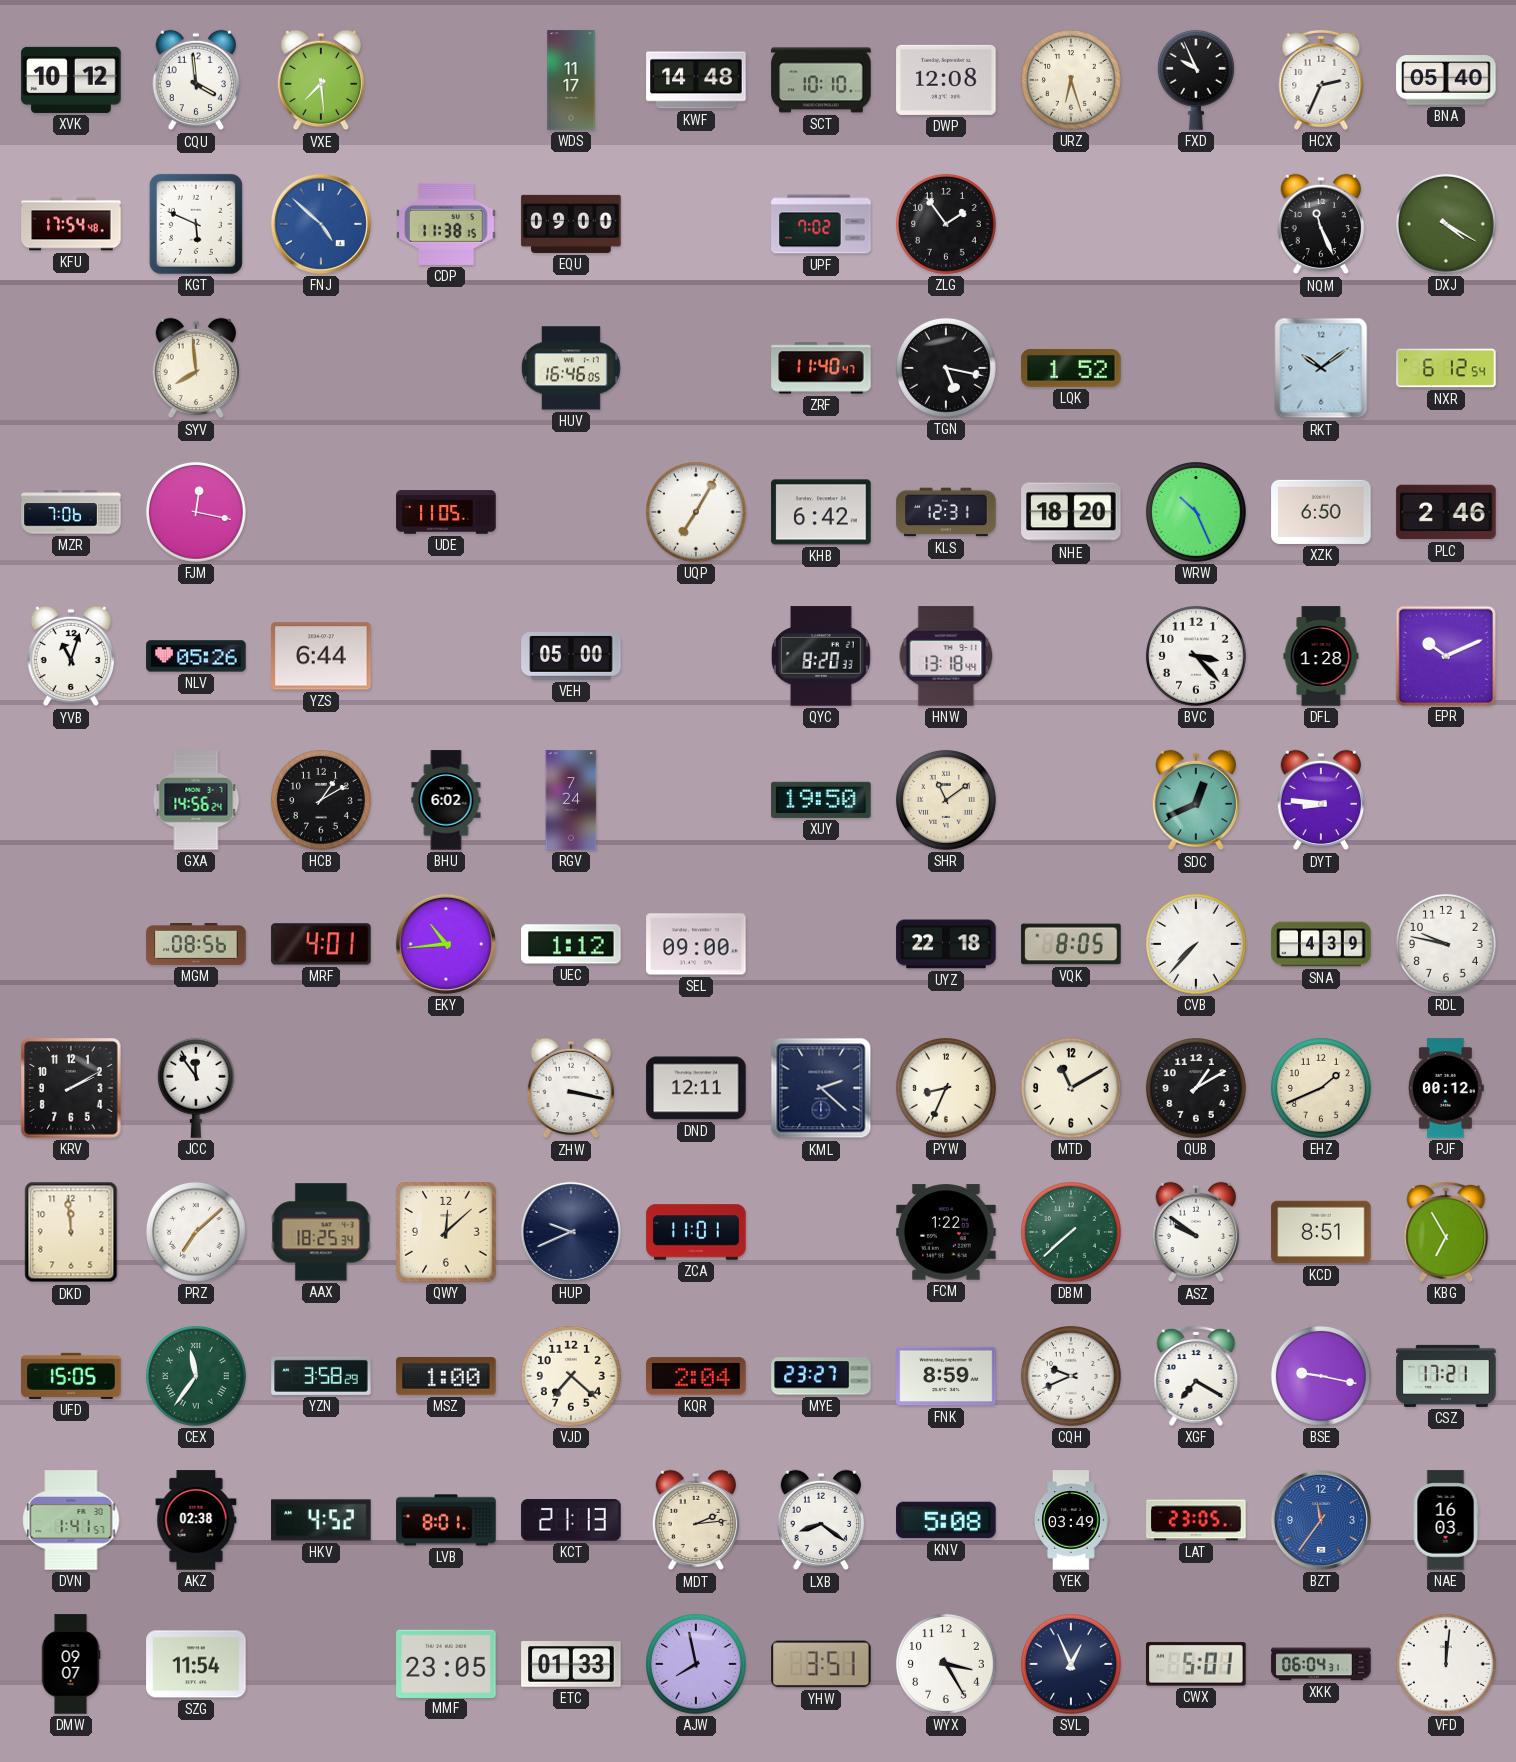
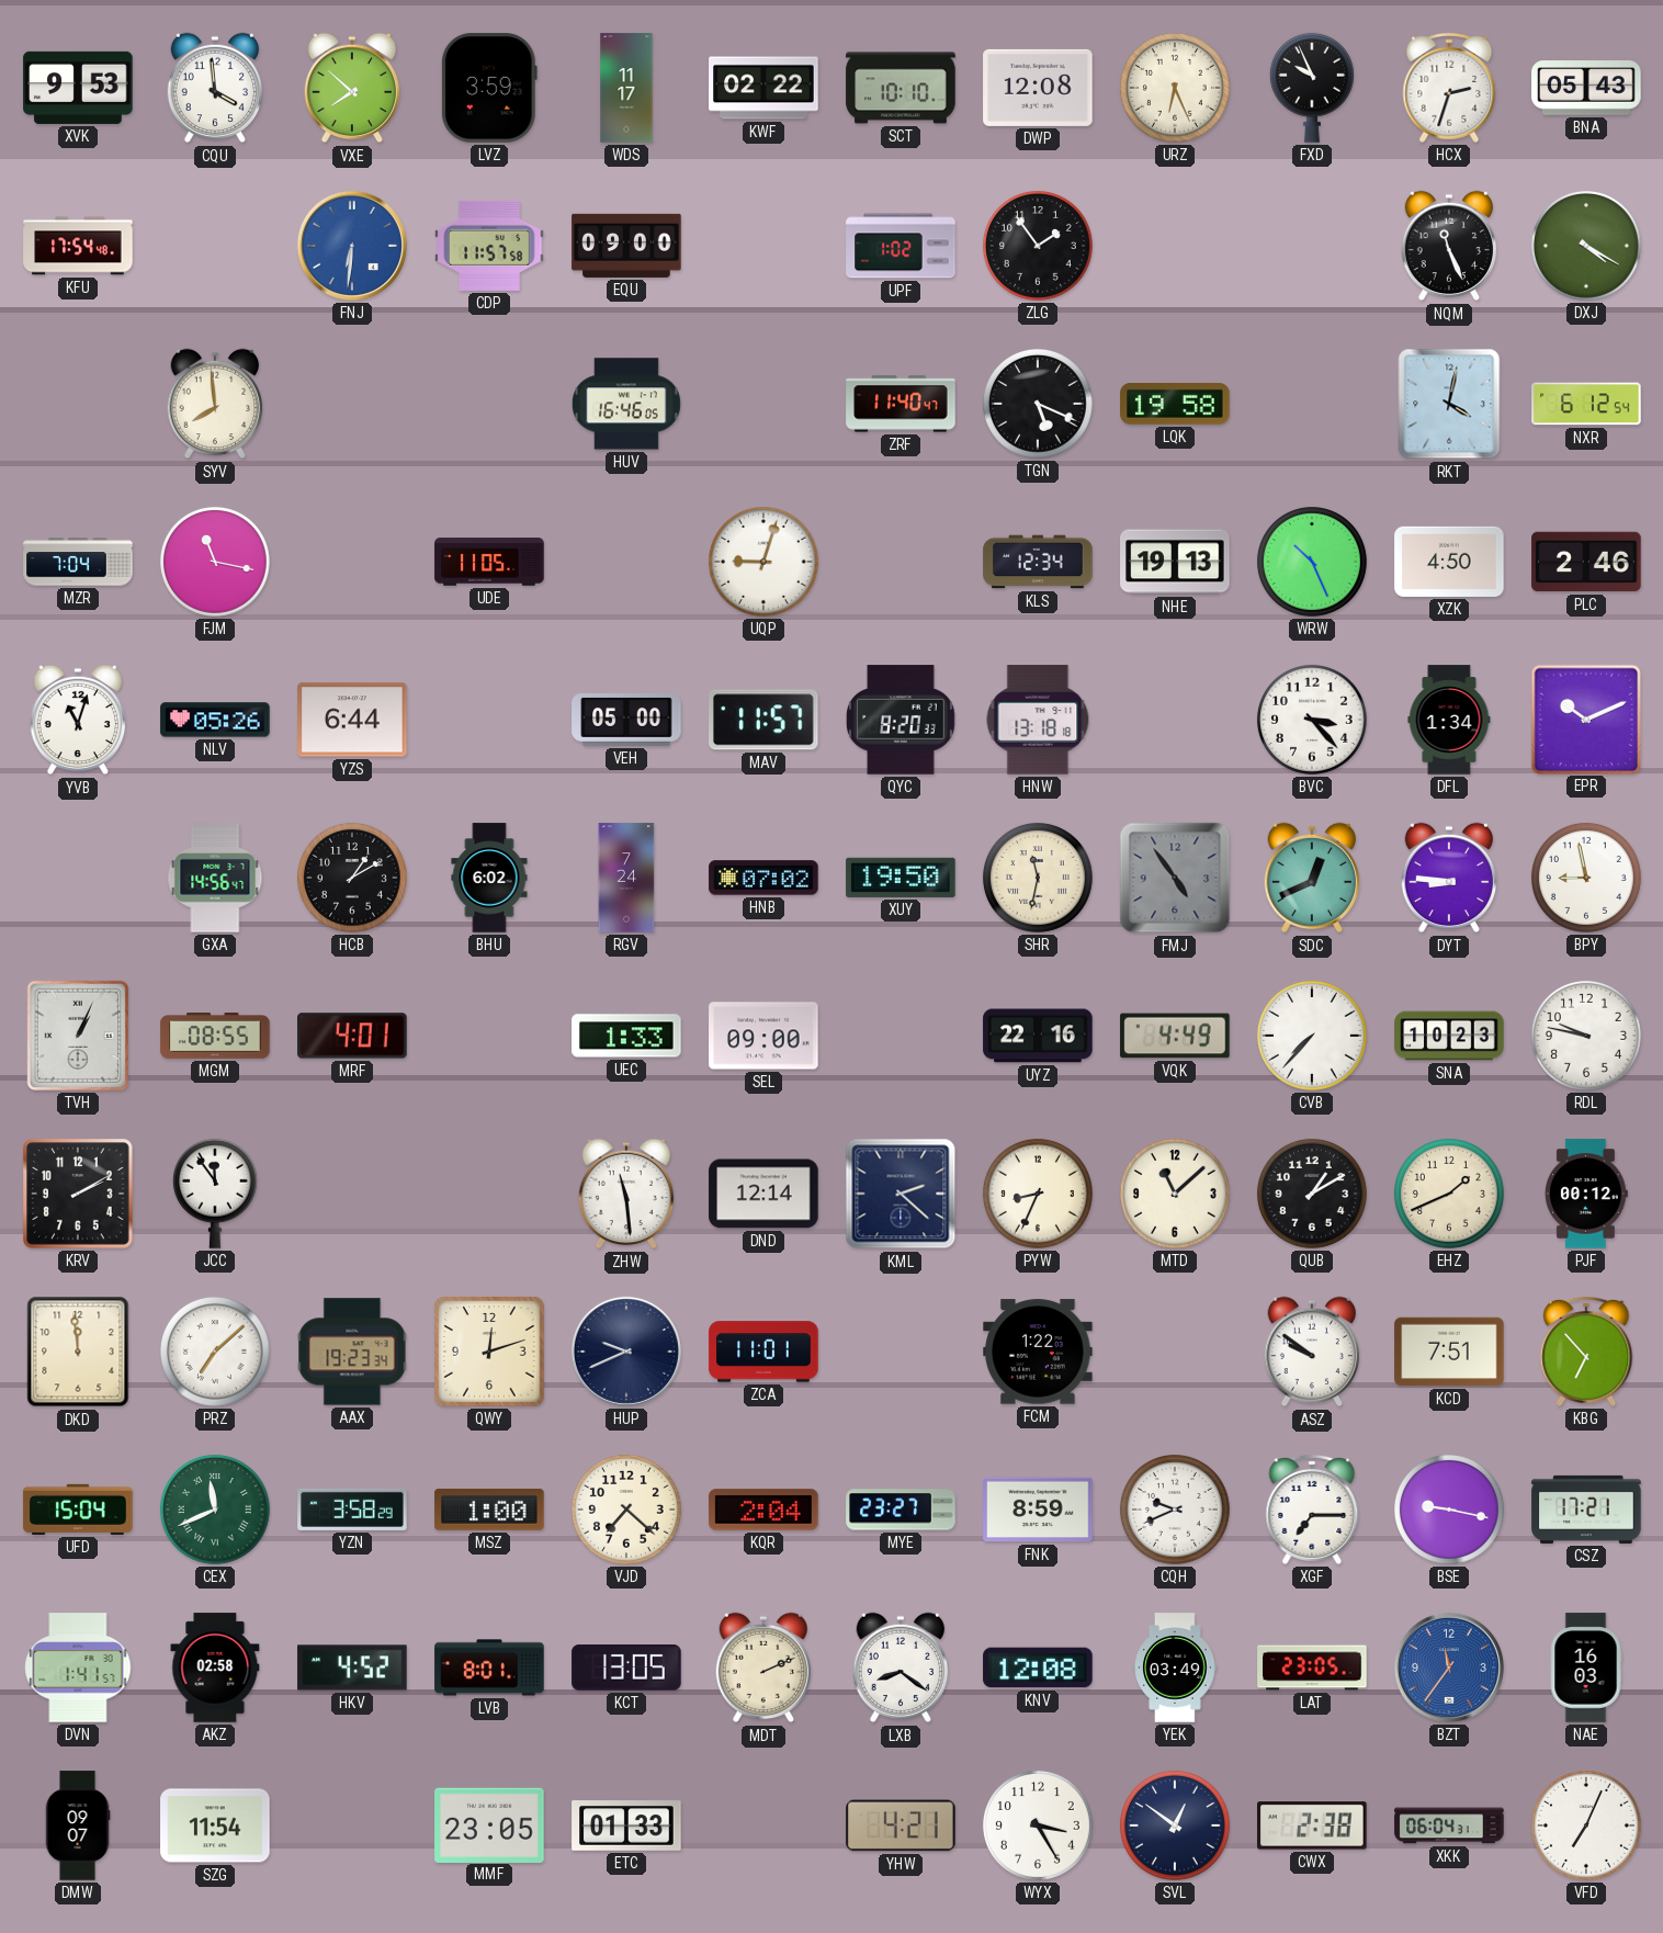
XVK: 10:12 -> 9:53 (78, 88)
VXE: 7:29 -> 7:52 (352, 88)
LVZ: none -> 3:59 (489, 88)
KWF: 14:48 -> 02:22 (763, 88)
URZ: 6:27 -> 6:26 (1175, 88)
HCX: 2:34 -> 2:33 (1449, 88)
BNA: 05:40 -> 05:43 (1586, 88)
KGT: 5:49 -> none (196, 224)
FNJ: 4:52 -> 6:31 (352, 246)
CDP: 11:38 -> 11:57 (489, 246)
UPF: 7:02 -> 1:02 (901, 246)
TGN: 5:17 -> 5:19 (1038, 404)
LQK: 1:52 -> 19:58 (1175, 405)
RKT: 10:09 -> 4:02 (1449, 404)
MZR: 7:06 -> 7:04 (78, 562)
FJM: 12:17 -> 11:17 (215, 562)
UQP: 7:05 -> 9:03 (763, 562)
KHB: 6:42 -> none (821, 512)
KLS: 12:31 -> 12:34 (1038, 562)
NHE: 18:20 -> 19:13 (1175, 562)
XZK: 6:50 -> 4:50 (1449, 562)
MAV: none -> 11:57 (765, 720)
HNW: 13:18:44 -> 13:18:18 (1038, 720)
DFL: 1:28 -> 1:34 (1449, 720)
GXA: 14:56:24 -> 14:56:47 (215, 878)
HNB: none -> 07:02 (763, 878)
SHR: 11:09 -> 11:32 (1038, 878)
FMJ: none -> 4:54 (1175, 878)
BPY: none -> 8:58 (1586, 878)
TVH: none -> 1:04 (78, 1036)
MGM: 08:56 -> 08:55 (215, 1037)
EKY: 10:44 -> none (446, 944)
UEC: 1:12 -> 1:33 (626, 1036)
UYZ: 22:18 -> 22:16 (1038, 1036)
VQK: 8:05 -> 4:49 (1175, 1036)
SNA: 4:39 -> 10:23 (1449, 1036)
ZHW: 3:17 -> 11:29 (626, 1194)
DND: 12:11 -> 12:14 (763, 1194)
MTD: 11:10 -> 11:08 (1175, 1194)
AAX: 18:25 -> 19:23 (352, 1352)
QWY: 12:08 -> 12:12 (489, 1352)
DBM: 7:38 -> none (1071, 1232)
KCD: 8:51 -> 7:51 (1449, 1352)
KBG: 6:55 -> 6:53 (1586, 1352)
UFD: 15:05 -> 15:04 (78, 1510)
CEX: 11:36 -> 11:41 (215, 1510)
XGF: 7:20 -> 7:15 (1312, 1510)
AKZ: 02:38 -> 02:58 (215, 1668)
KCT: 21:13 -> 13:05 (626, 1669)
MDT: 2:14 -> 2:11 (763, 1668)
KNV: 5:08 -> 12:08 (1038, 1668)
AJW: 7:58 -> none (696, 1664)
YHW: 3:51 -> 4:21 (901, 1825)
SVL: 12:56 -> 12:51 (1175, 1825)
CWX: 5:01 -> 2:38 (1312, 1825)
VFD: 12:01 -> 7:04 (1586, 1825)
